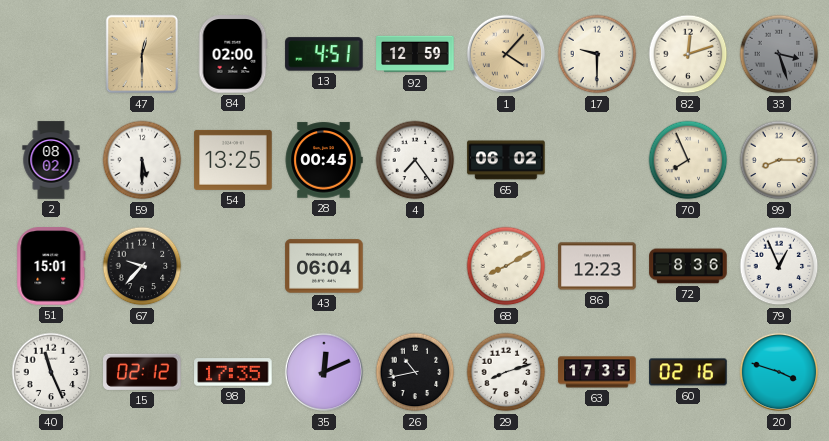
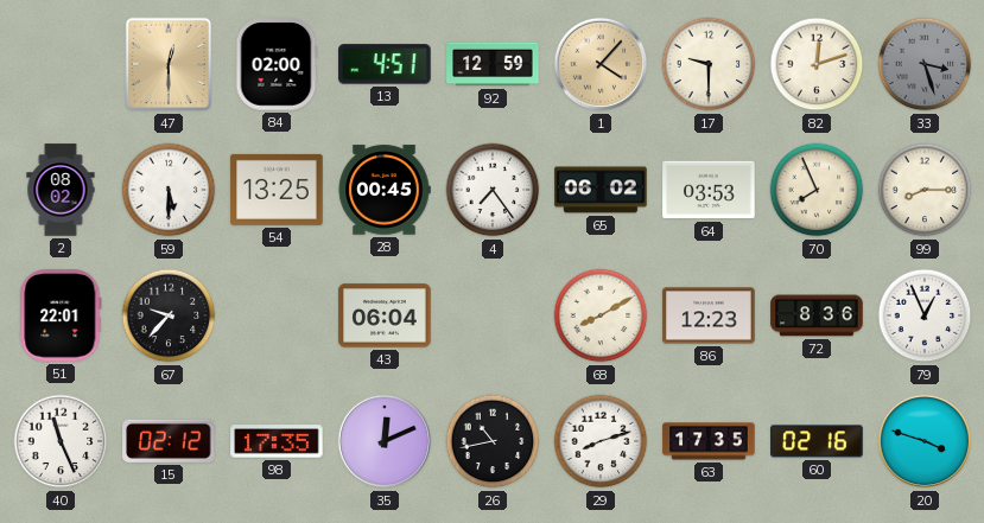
64: none -> 03:53 (709, 190)
51: 15:01 -> 22:01 (61, 315)
